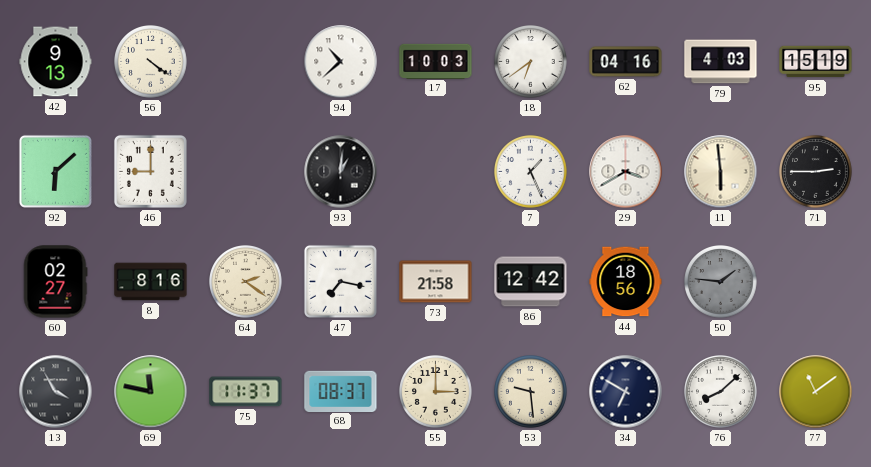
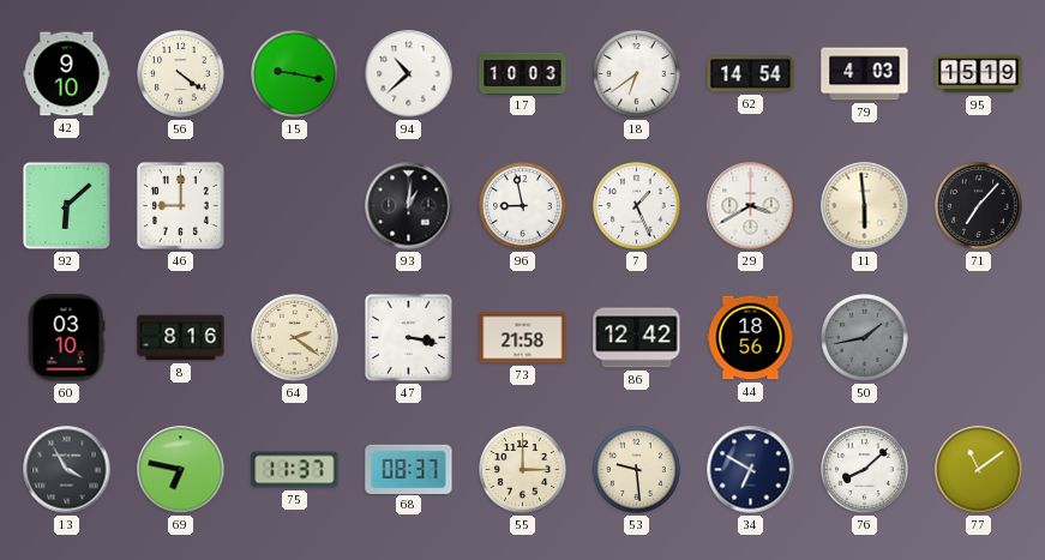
42: 9:13 -> 9:10 (67, 74)
15: none -> 9:17 (295, 74)
62: 04:16 -> 14:54 (751, 74)
96: none -> 8:58 (523, 206)
71: 2:45 -> 7:07 (979, 206)
60: 02:27 -> 03:10 (66, 338)
47: 7:17 -> 3:17 (408, 337)
50: 1:46 -> 1:43 (865, 338)
69: 11:47 -> 6:47 (181, 470)
